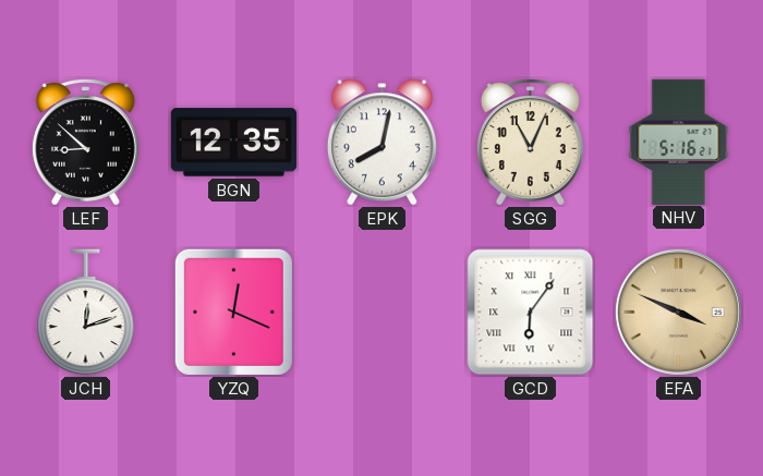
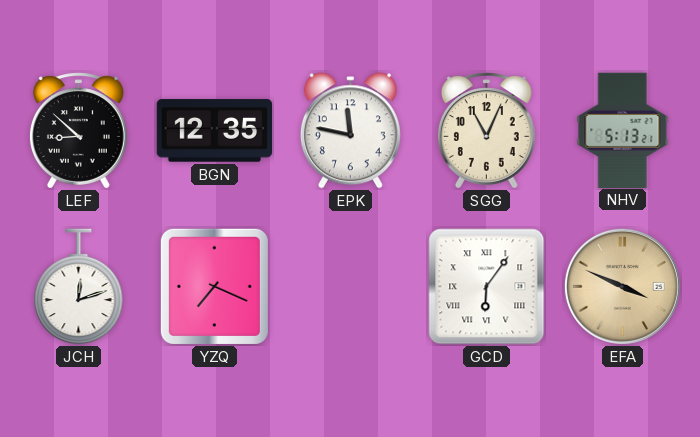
EPK: 8:02 -> 11:47 (350, 131)
NHV: 5:16 -> 5:13 (623, 130)
YZQ: 12:19 -> 7:19 (214, 286)
